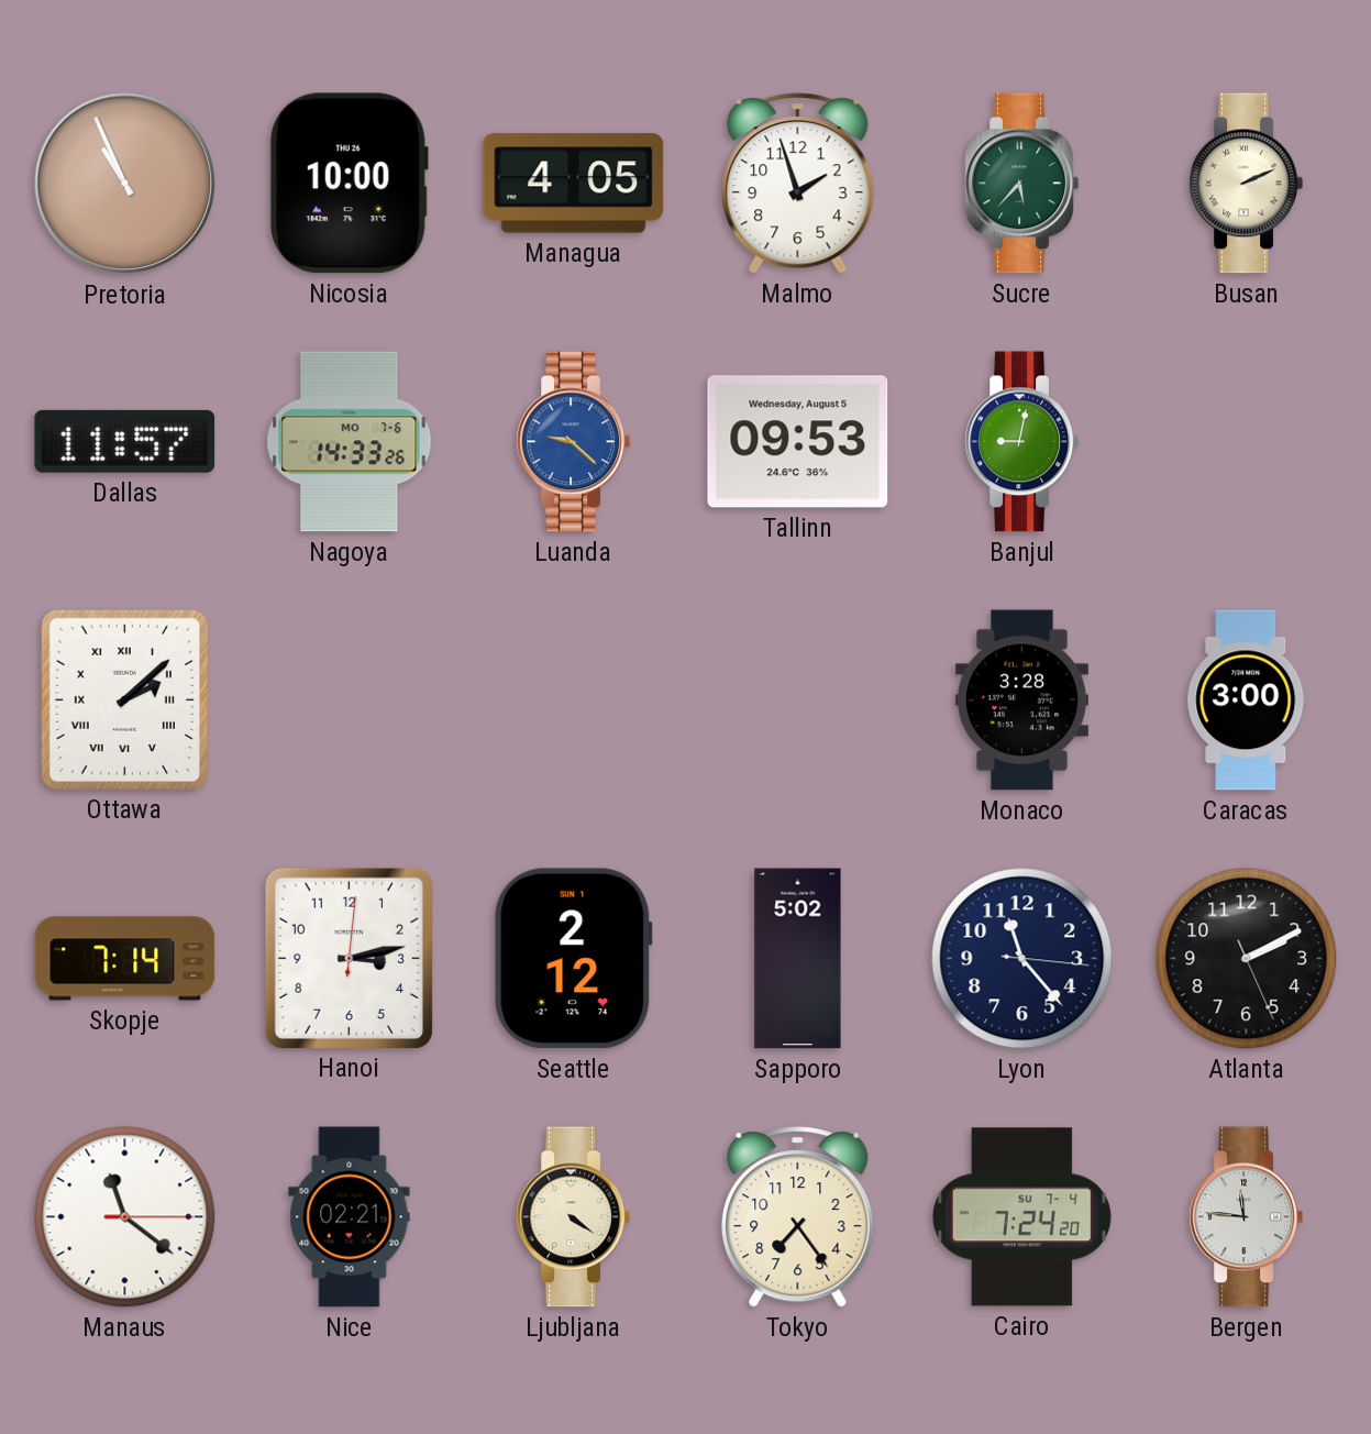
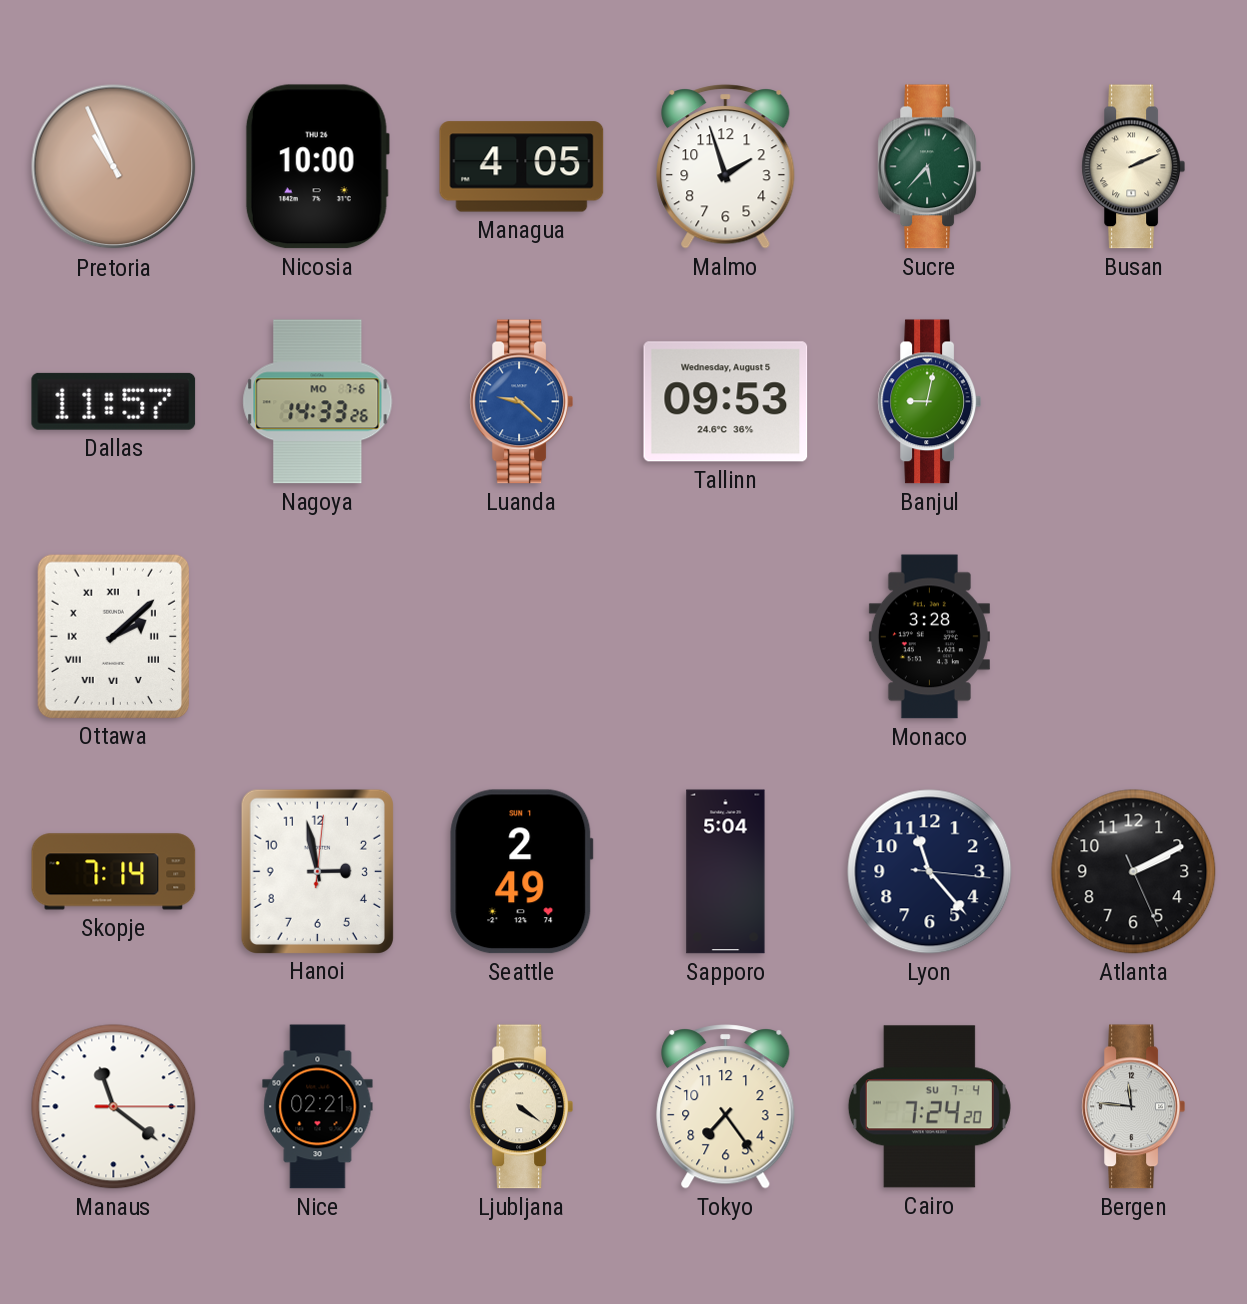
Caracas: 3:00 -> none (1247, 701)
Hanoi: 3:13 -> 2:58 (317, 871)
Seattle: 2:12 -> 2:49 (522, 872)
Sapporo: 5:02 -> 5:04 (726, 872)
